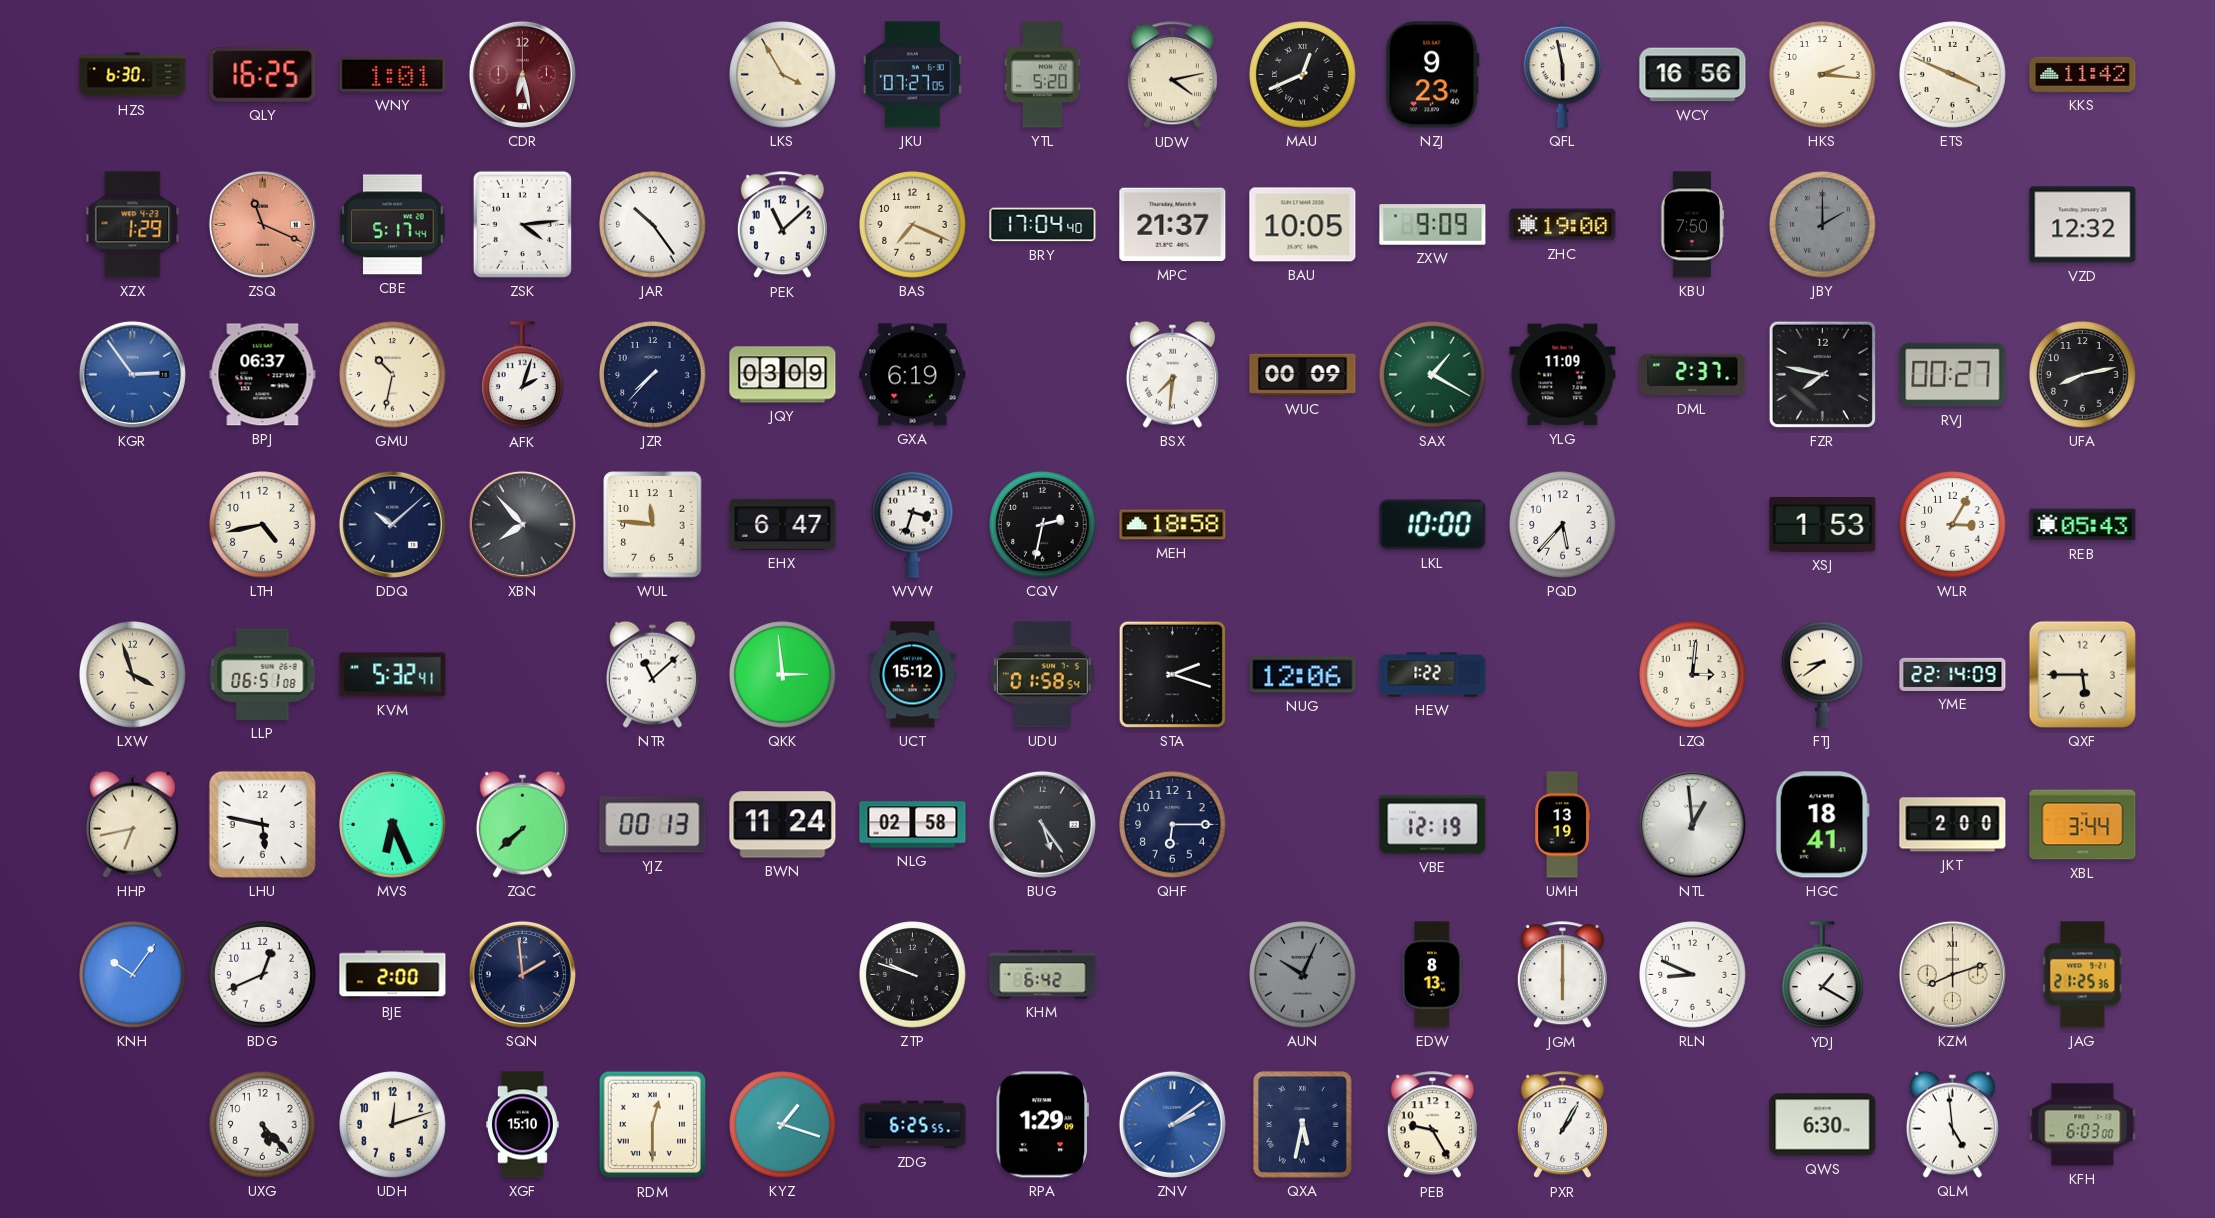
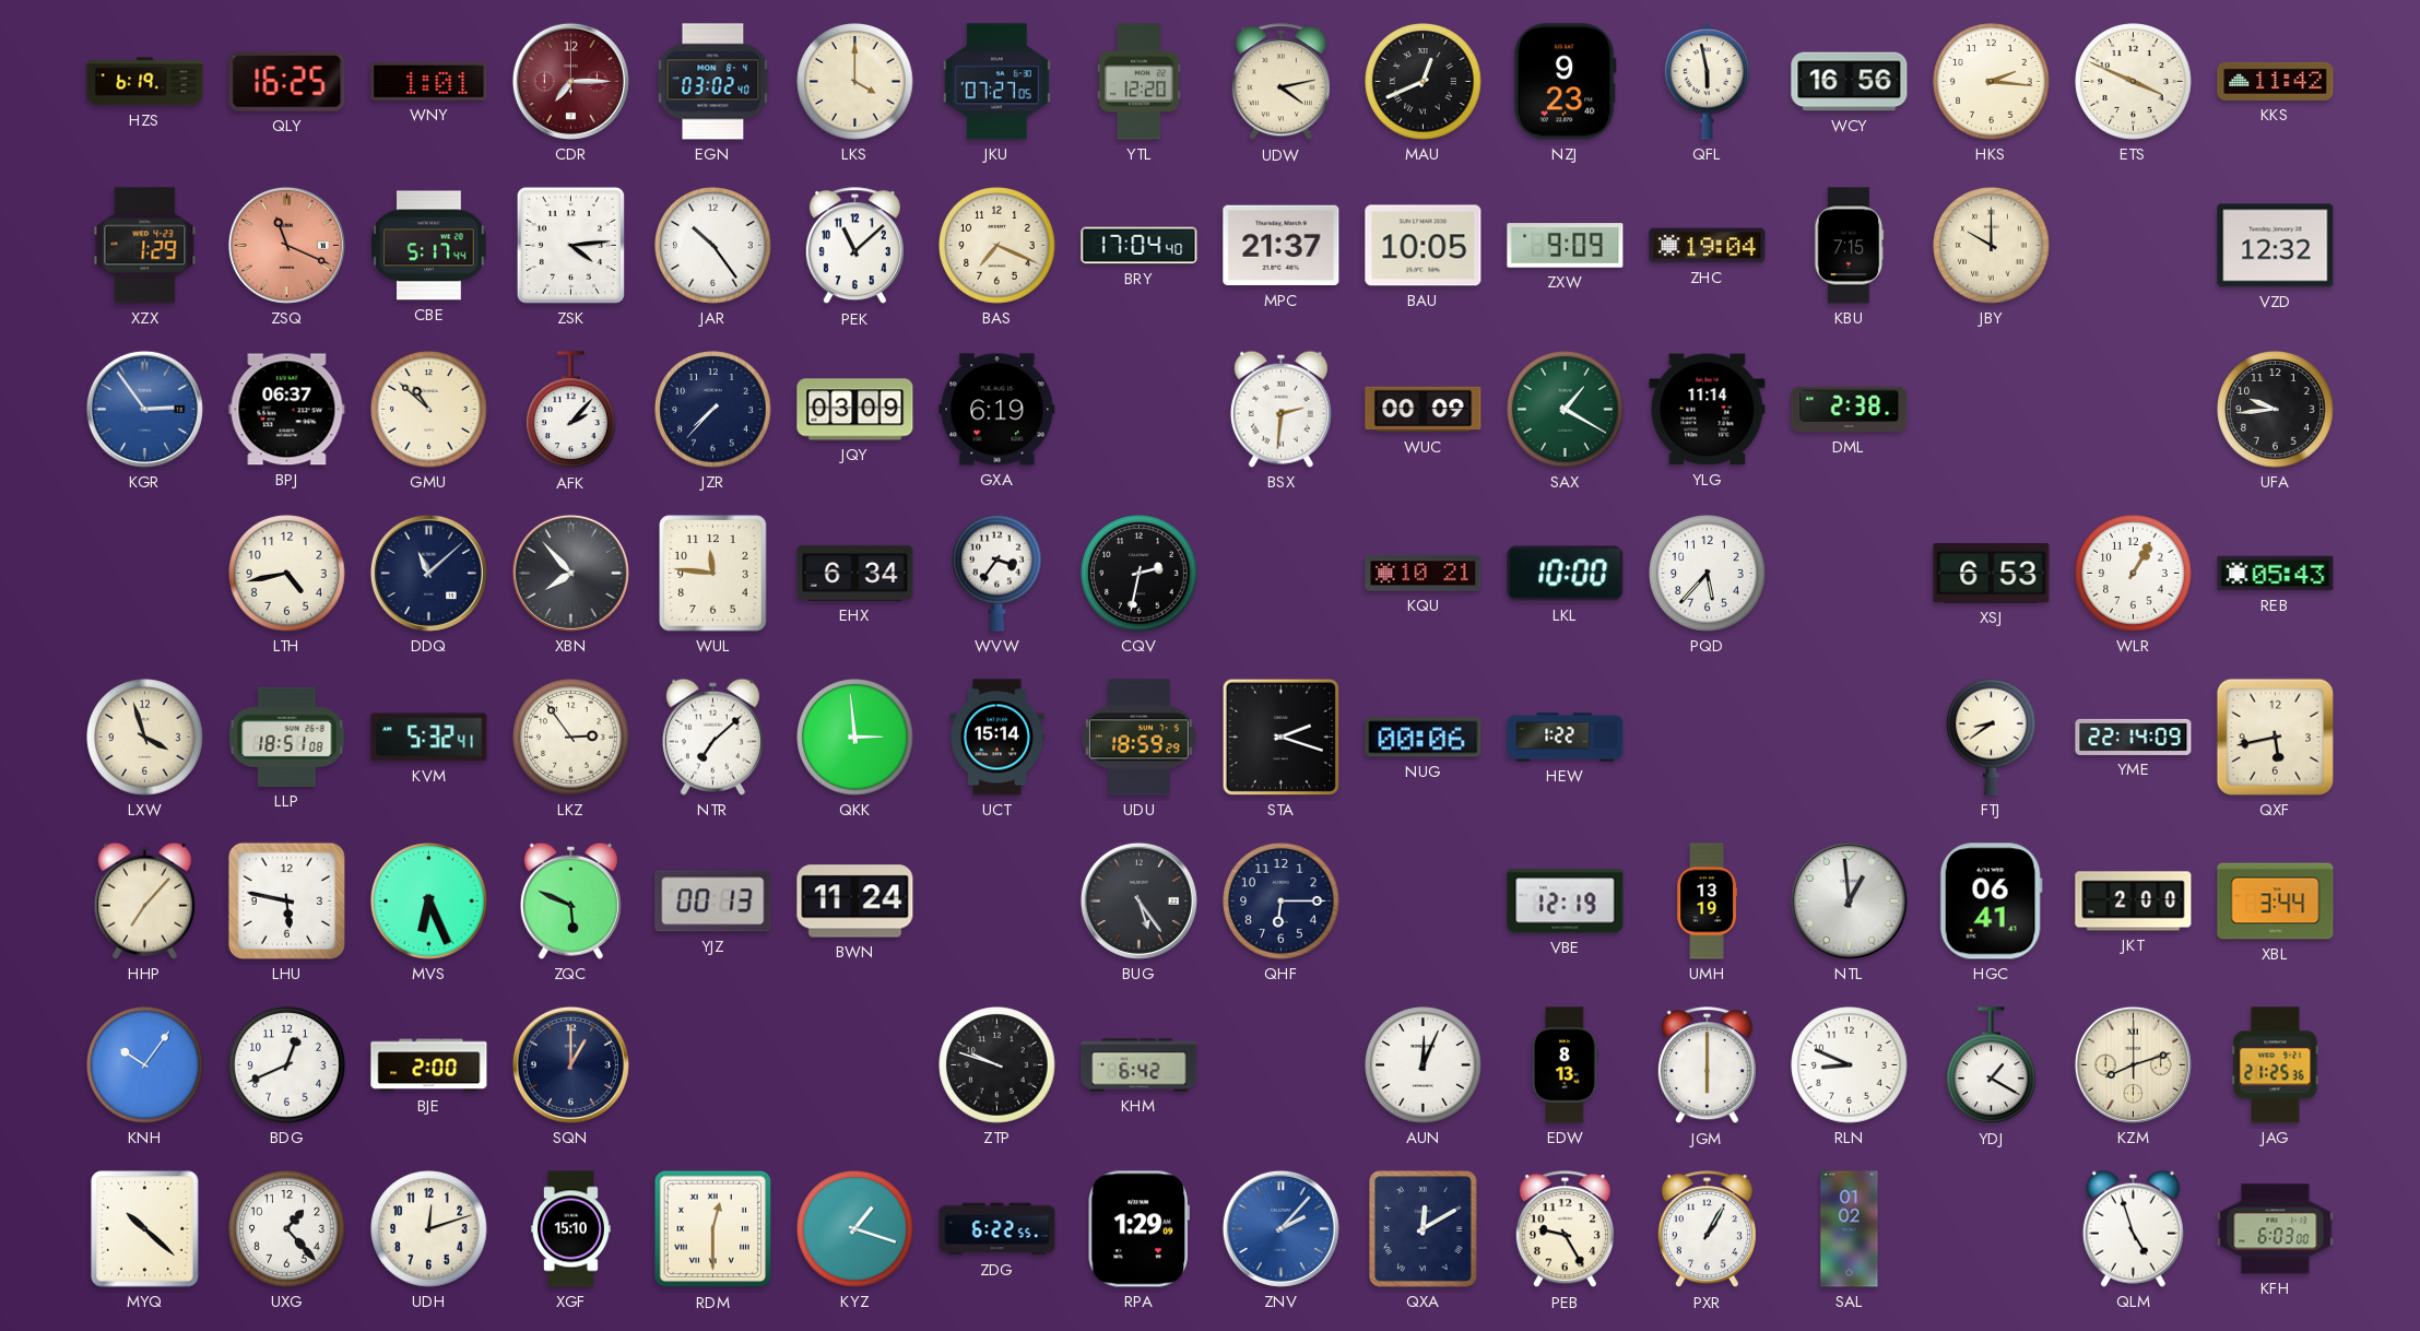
HZS: 6:30 -> 6:19 (145, 82)
CDR: 6:28 -> 7:15 (570, 81)
EGN: none -> 03:02 (713, 82)
LKS: 3:55 -> 4:00 (855, 82)
YTL: 5:20 -> 12:20 (1140, 82)
ZHC: 19:00 -> 19:04 (1708, 246)
KBU: 7:50 -> 7:15 (1849, 246)
JBY: 2:00 -> 10:00 (1992, 246)
JBY dial: grey -> cream (1992, 246)
GMU: 10:32 -> 10:52 (429, 410)
AFK: 2:03 -> 2:07 (571, 410)
BSX: 7:31 -> 2:31 (1280, 409)
YLG: 11:09 -> 11:14 (1708, 410)
DML: 2:37 -> 2:38 (1850, 410)
FZR: 7:47 -> none (1822, 374)
RVJ: 00:27 -> none (1953, 375)
UFA: 8:13 -> 9:44 (2276, 410)
DDQ: 10:08 -> 11:08 (428, 573)
EHX: 6:47 -> 6:34 (855, 573)
WVW: 3:33 -> 3:36 (997, 573)
MEH: 18:58 -> none (1173, 525)
KQU: none -> 10:21 (1424, 574)
XSJ: 1:53 -> 6:53 (1992, 574)
WLR: 3:05 -> 1:05 (2134, 574)
LLP: 06:51 -> 18:51 (287, 737)
LKZ: none -> 2:54 (571, 738)
NTR: 11:08 -> 7:08 (712, 737)
UCT: 15:12 -> 15:14 (997, 738)
UDU: 01:58 -> 18:59 (1140, 738)
NUG: 12:06 -> 00:06 (1424, 738)
LZQ: 3:01 -> none (1693, 675)
QXF: 5:45 -> 5:43 (2275, 737)
HHP: 6:43 -> 7:07 (144, 900)
ZQC: 7:38 -> 5:49 (570, 900)
NLG: 02:58 -> none (913, 825)
HGC: 18:41 -> 06:41 (1991, 902)
SQN: 1:59 -> 1:00 (570, 1064)
AUN: 10:04 -> 12:04 (1424, 1065)
AUN dial: grey -> white (1424, 1065)
MYQ: none -> 10:22 (145, 1229)
UXG: 5:23 -> 1:23 (287, 1229)
ZDG: 6:25 -> 6:22 (997, 1229)
ZNV: 2:09 -> 2:07 (1280, 1228)
QXA: 5:32 -> 12:10 (1424, 1229)
SAL: none -> 01:02 (1850, 1229)
QWS: 6:30 -> none (1823, 1125)
QLM: 4:59 -> 4:57 (2133, 1228)
